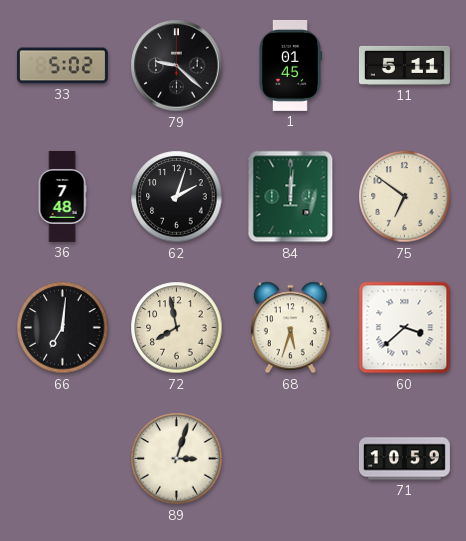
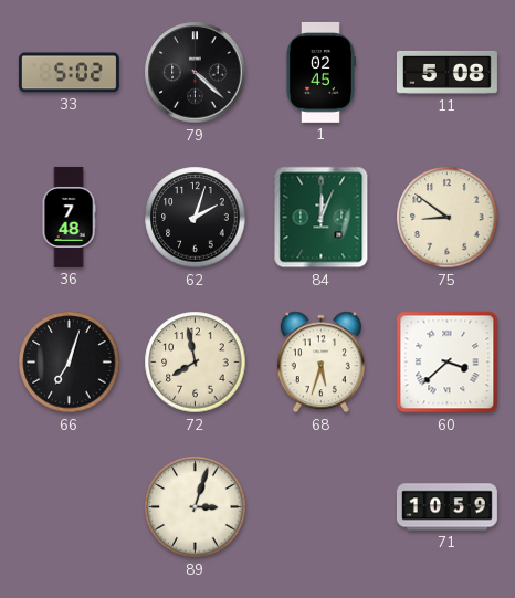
79: 9:22 -> 4:22 (196, 73)
1: 01:45 -> 02:45 (320, 72)
11: 5:11 -> 5:08 (446, 72)
84: 12:01 -> 12:04 (322, 218)
75: 6:51 -> 8:51 (448, 218)
66: 7:01 -> 7:03 (70, 363)
